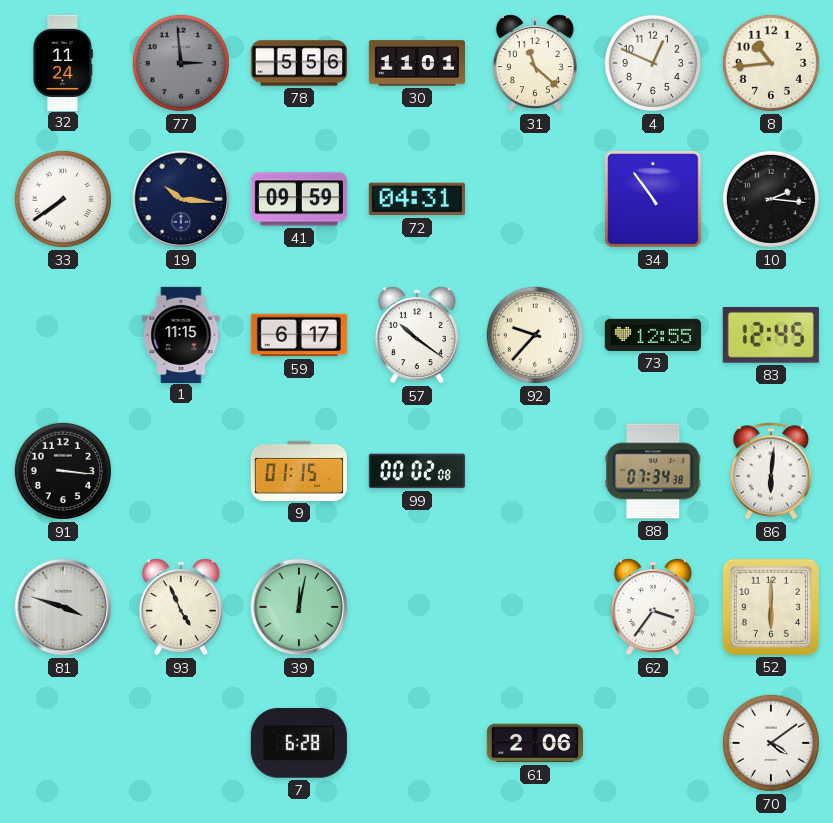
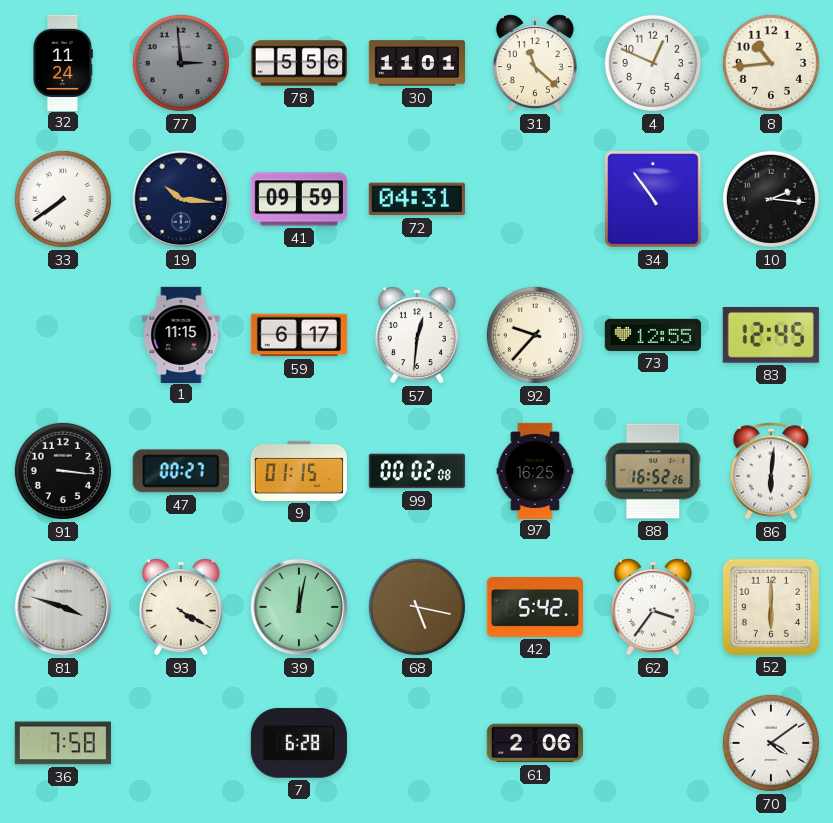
57: 10:21 -> 12:31 (417, 335)
47: none -> 00:27 (181, 471)
97: none -> 16:25 (535, 470)
88: 07:34 -> 16:52 (653, 471)
93: 4:56 -> 4:20 (181, 607)
68: none -> 5:17 (417, 607)
42: none -> 5:42 (535, 607)
36: none -> 7:58 (63, 743)
